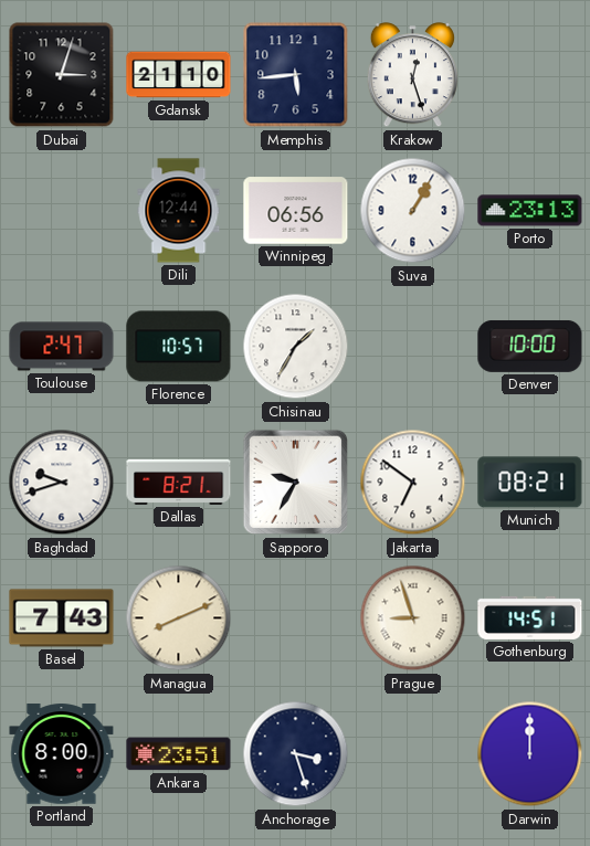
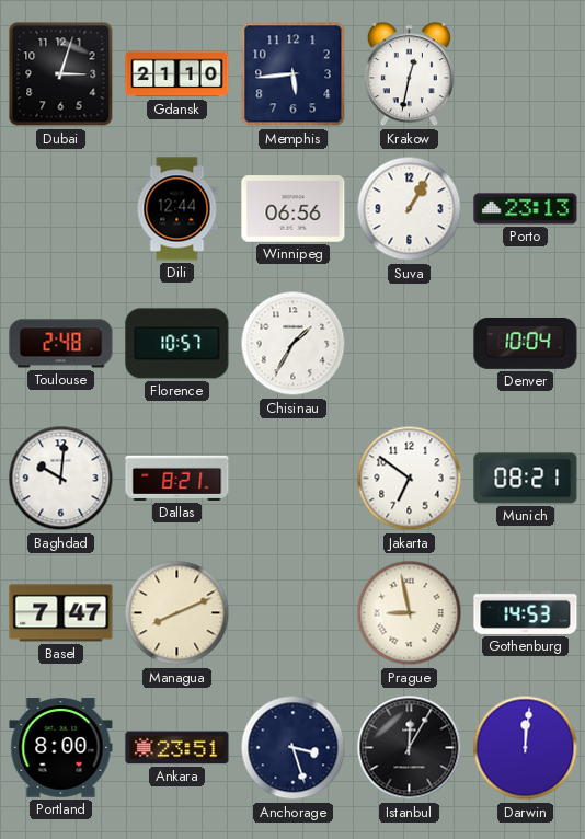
Krakow: 12:27 -> 12:32 (409, 74)
Toulouse: 2:47 -> 2:48 (61, 344)
Denver: 10:00 -> 10:04 (526, 343)
Baghdad: 9:42 -> 10:01 (61, 479)
Sapporo: 9:35 -> none (296, 483)
Basel: 7:43 -> 7:47 (61, 613)
Prague: 8:57 -> 8:58 (410, 613)
Gothenburg: 14:51 -> 14:53 (526, 612)
Istanbul: none -> 12:05 (410, 748)
Darwin: 12:00 -> 12:01 (526, 748)
